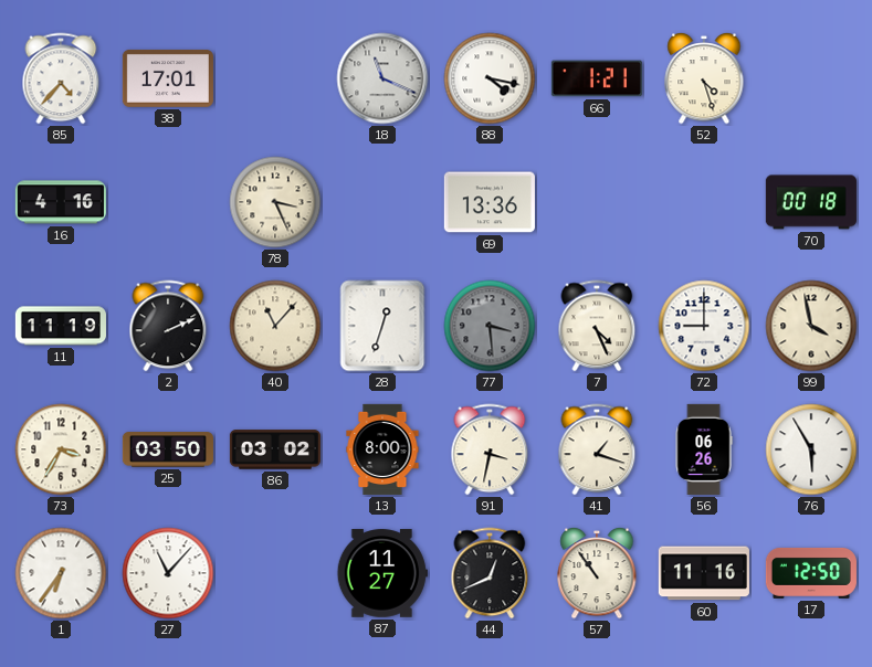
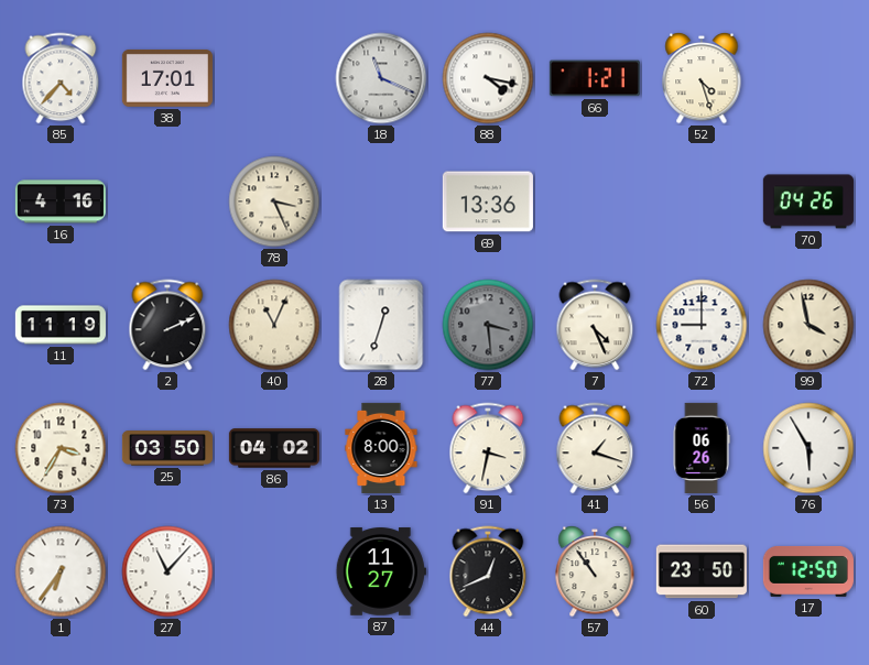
70: 00:18 -> 04:26 (808, 201)
40: 11:07 -> 11:04 (274, 325)
86: 03:02 -> 04:02 (274, 448)
60: 11:16 -> 23:50 (702, 571)
